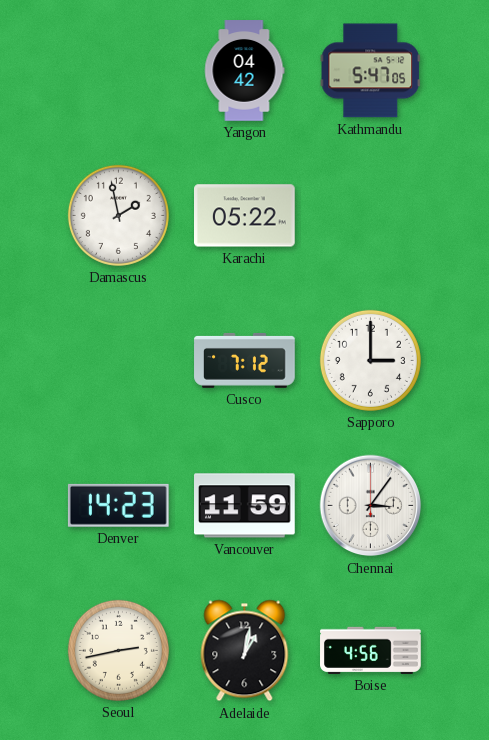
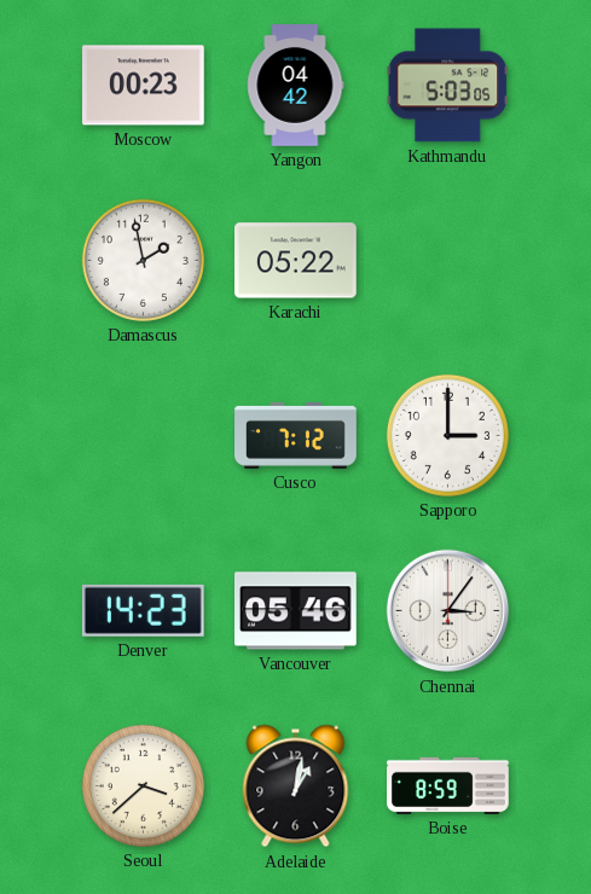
Moscow: none -> 00:23 (144, 86)
Kathmandu: 5:47 -> 5:03 (447, 86)
Vancouver: 11:59 -> 05:46 (296, 611)
Seoul: 2:43 -> 3:38 (143, 785)
Boise: 4:56 -> 8:59 (448, 785)
